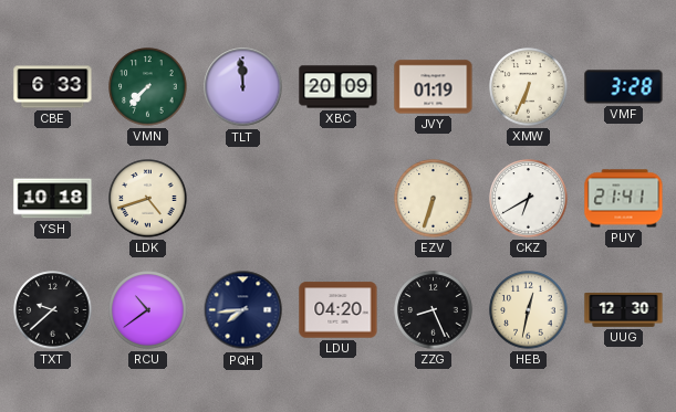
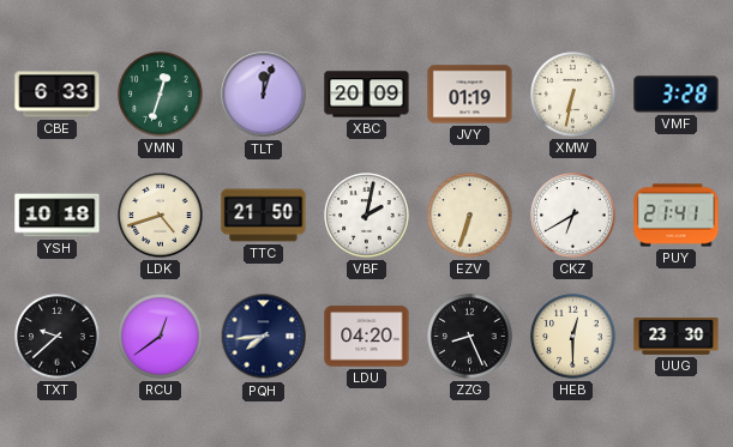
VMN: 7:37 -> 12:33 (161, 95)
TLT: 11:59 -> 12:03 (264, 95)
XMW: 6:34 -> 6:32 (573, 95)
TTC: none -> 21:50 (264, 216)
VBF: none -> 2:02 (367, 216)
RCU: 10:39 -> 12:39 (161, 337)
HEB: 12:32 -> 12:30 (573, 337)
UUG: 12:30 -> 23:30 (677, 337)
